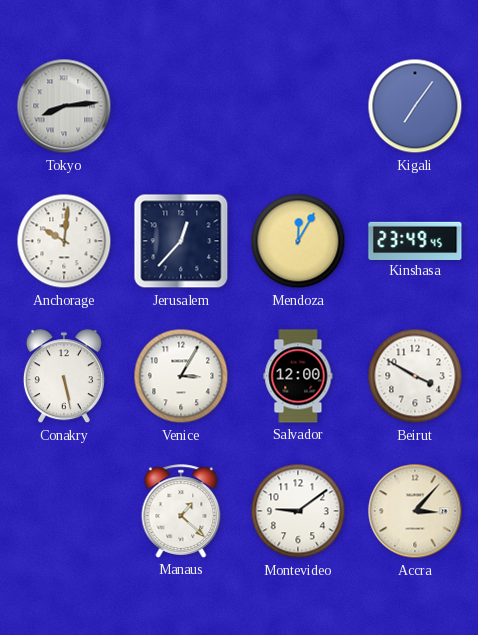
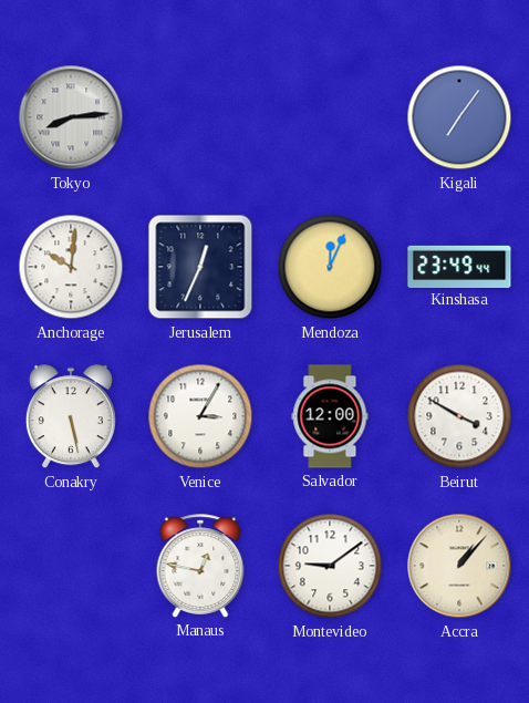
Jerusalem: 12:37 -> 12:34 (200, 267)
Mendoza: 12:05 -> 12:04 (330, 267)
Kinshasa: 23:49:45 -> 23:49:44 (459, 266)
Manaus: 1:22 -> 12:47 (200, 566)
Accra: 3:07 -> 1:07 (459, 566)
